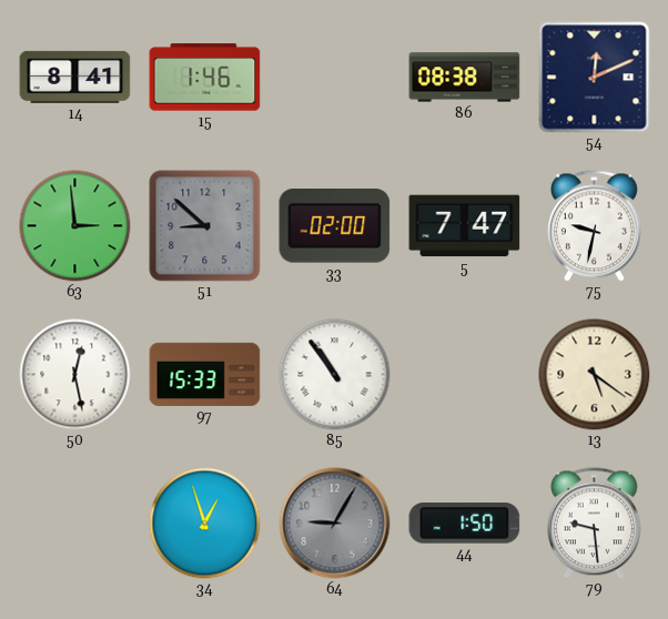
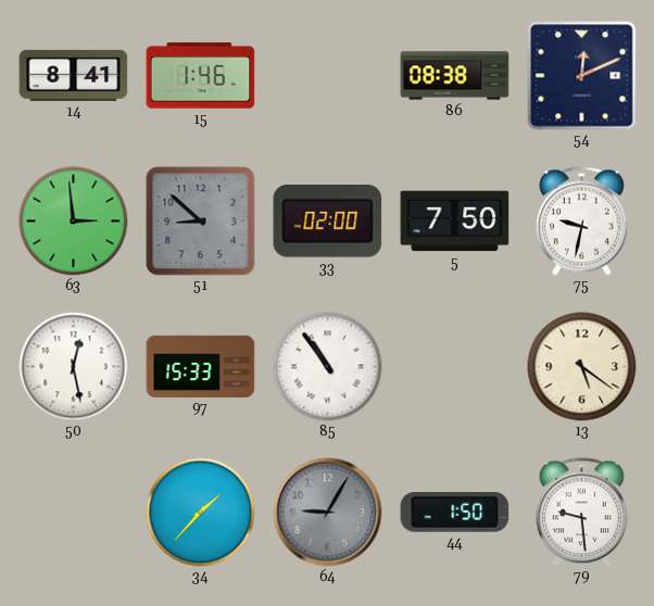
5: 7:47 -> 7:50 (455, 222)
34: 12:57 -> 1:37 (201, 513)
